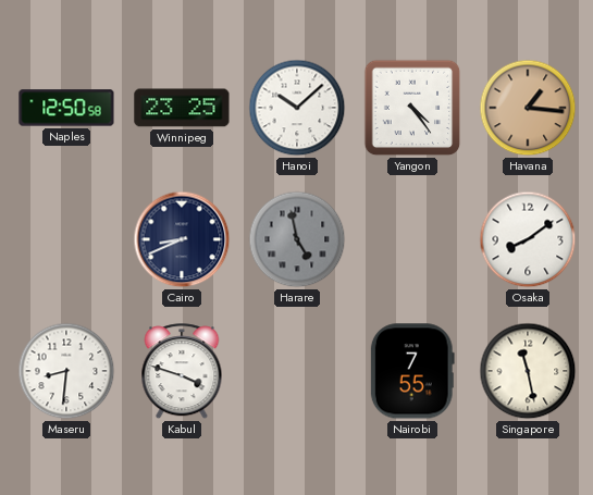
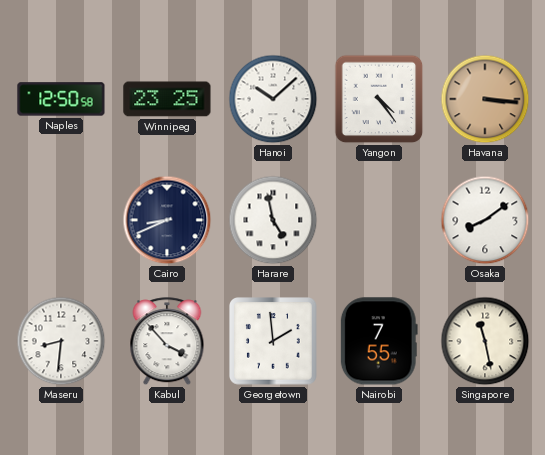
Havana: 1:16 -> 3:16 (485, 99)
Harare dial: grey -> white (273, 220)
Kabul: 3:48 -> 3:53 (167, 342)
Georgetown: none -> 1:59 (274, 342)
